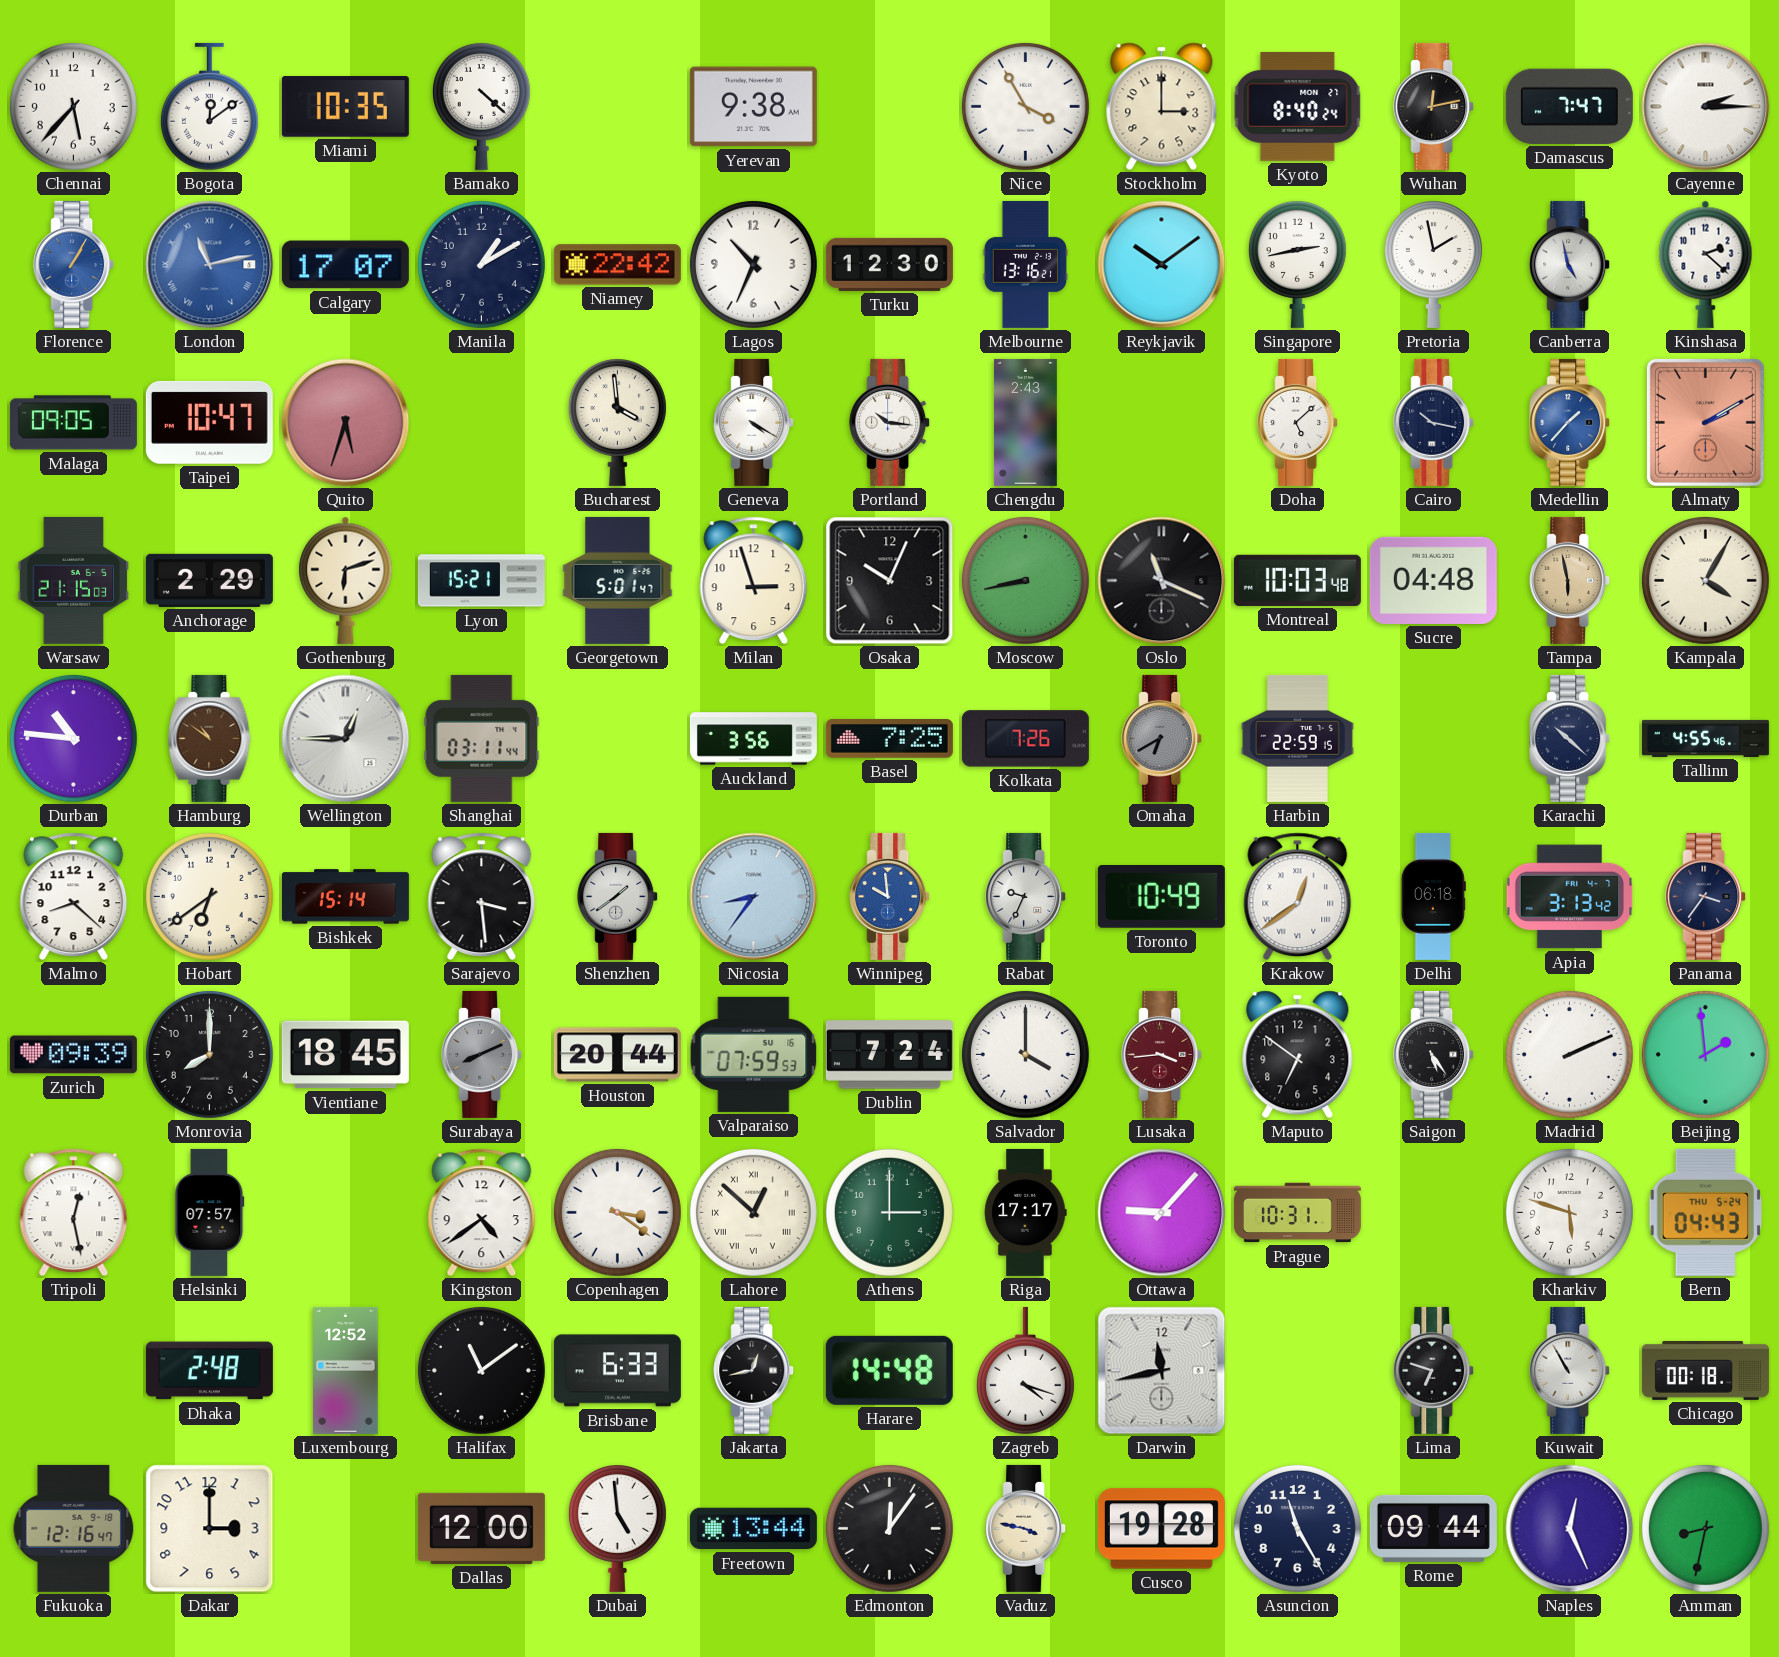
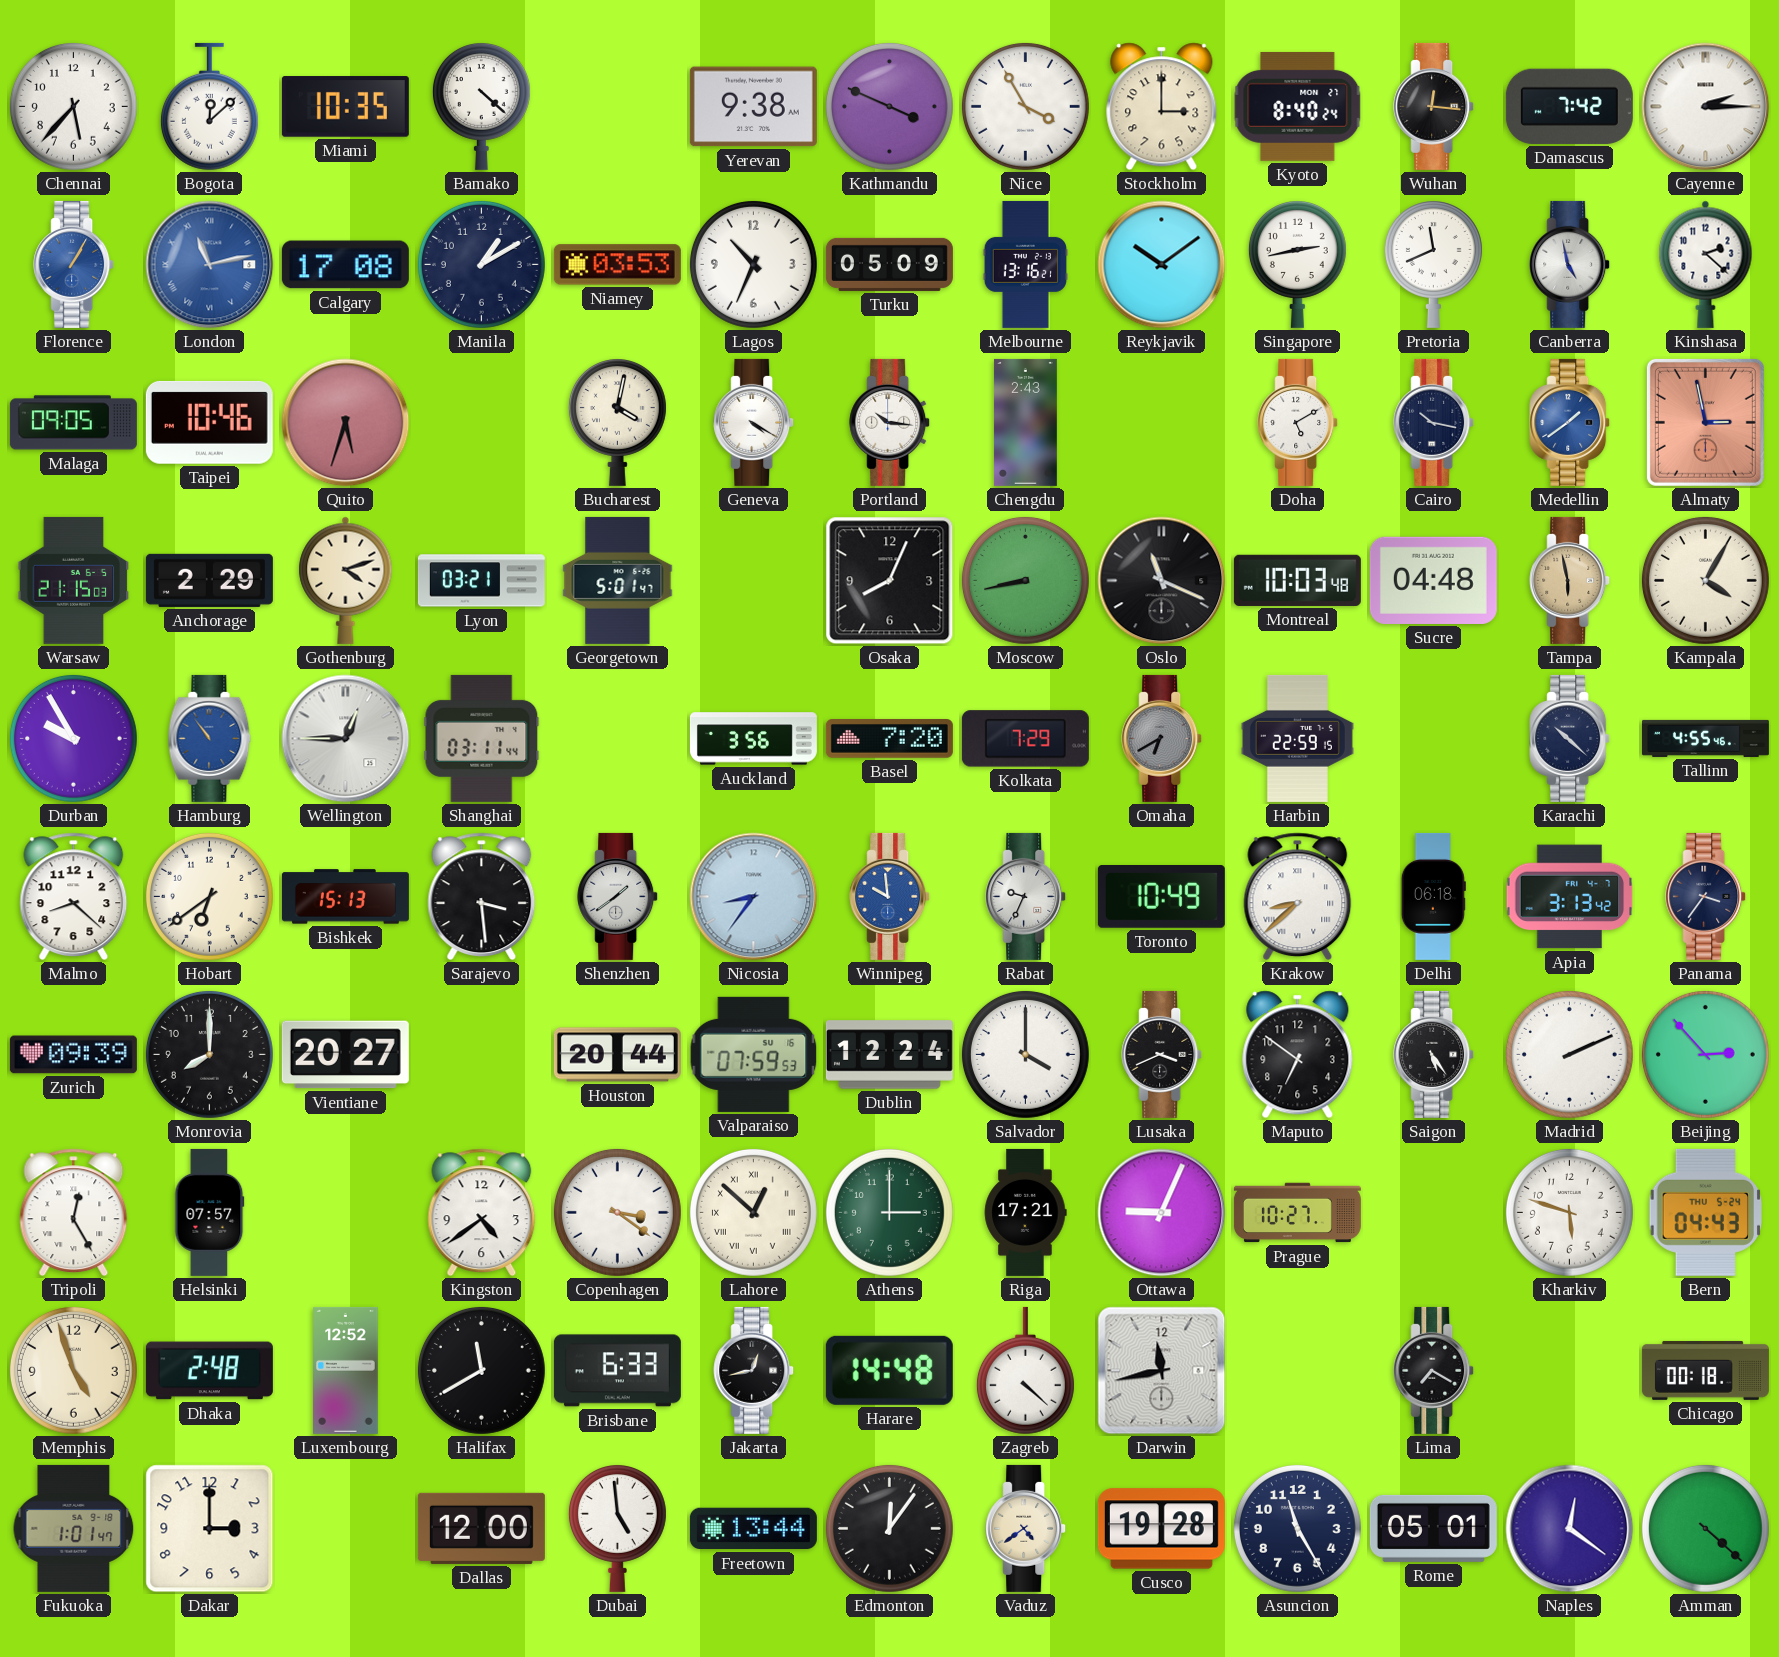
Bogota: 12:09 -> 12:08 (209, 107)
Kathmandu: none -> 3:49 (889, 106)
Wuhan: 12:13 -> 12:16 (1434, 106)
Damascus: 7:47 -> 7:42 (1569, 106)
Calgary: 17:07 -> 17:08 (345, 265)
Niamey: 22:42 -> 03:53 (617, 265)
Turku: 12:30 -> 05:09 (889, 264)
Pretoria: 1:58 -> 11:41 (1433, 265)
Taipei: 10:47 -> 10:46 (209, 422)
Bucharest: 3:59 -> 4:02 (617, 423)
Doha: 5:08 -> 5:10 (1298, 422)
Medellin: 1:37 -> 1:39 (1570, 422)
Almaty: 2:10 -> 2:58 (1705, 422)
Gothenburg: 6:12 -> 4:12 (346, 580)
Lyon: 15:21 -> 03:21 (481, 581)
Milan: 2:57 -> none (754, 581)
Osaka: 10:04 -> 8:04 (890, 581)
Durban: 10:46 -> 9:55 (73, 738)
Hamburg: 10:51 -> 10:54 (210, 738)
Hamburg dial: brown -> blue (210, 738)
Basel: 7:25 -> 7:20 (889, 739)
Kolkata: 7:26 -> 7:29 (1025, 739)
Bishkek: 15:14 -> 15:13 (345, 897)
Krakow: 12:39 -> 8:38 (1298, 897)
Vientiane: 18:45 -> 20:27 (345, 1055)
Surabaya: 8:11 -> none (482, 1054)
Dublin: 7:24 -> 12:24 (889, 1055)
Lusaka: 3:44 -> 3:41 (1162, 1054)
Lusaka dial: burgundy -> black (1162, 1054)
Beijing: 1:59 -> 2:53 (1705, 1054)
Tripoli: 12:28 -> 12:25 (74, 1213)
Riga: 17:17 -> 17:21 (1025, 1212)
Ottawa: 9:07 -> 9:04 (1162, 1213)
Prague: 10:31 -> 10:27 (1297, 1213)
Memphis: none -> 4:57 (73, 1370)
Halifax: 11:09 -> 11:40 (481, 1370)
Zagreb: 4:18 -> 4:22 (1025, 1371)
Lima: 6:48 -> 7:20 (1434, 1370)
Kuwait: 10:55 -> none (1570, 1370)
Fukuoka: 12:16 -> 1:01 (74, 1528)
Vaduz: 3:47 -> 4:39 (1026, 1528)
Rome: 09:44 -> 05:01 (1433, 1528)
Naples: 12:26 -> 12:21 (1570, 1529)
Amman: 8:32 -> 4:22 (1705, 1528)
